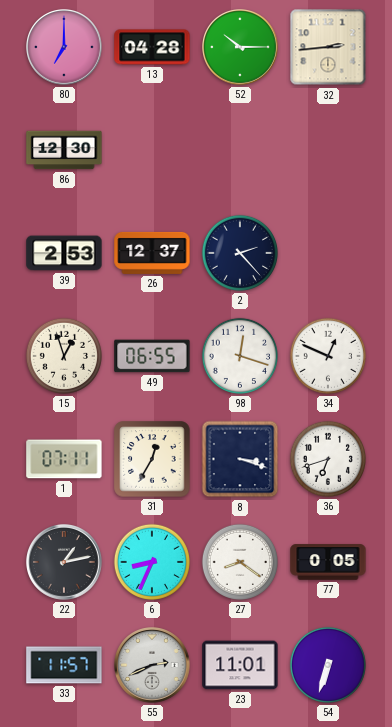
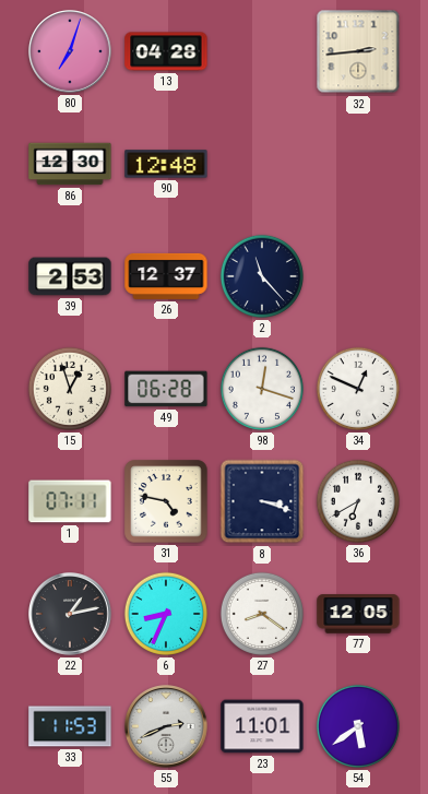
80: 7:00 -> 7:03 (71, 52)
52: 10:15 -> none (241, 48)
90: none -> 12:48 (166, 164)
2: 2:23 -> 11:23 (262, 276)
49: 06:55 -> 06:28 (166, 389)
31: 12:35 -> 4:47 (166, 501)
36: 6:42 -> 6:40 (358, 501)
77: 0:05 -> 12:05 (358, 614)
33: 11:57 -> 11:53 (70, 726)
54: 6:33 -> 5:39 (358, 726)
